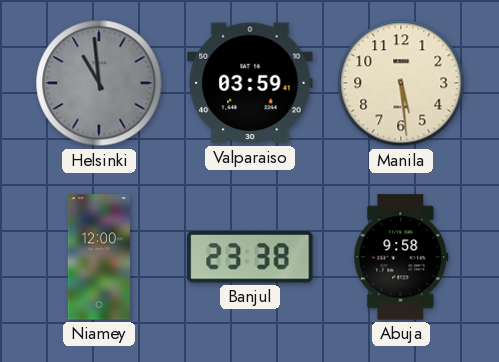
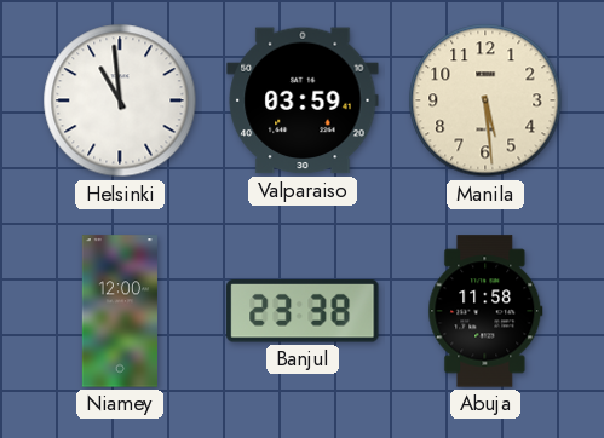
Helsinki dial: grey -> white (120, 100)
Abuja: 9:58 -> 11:58 (485, 311)
